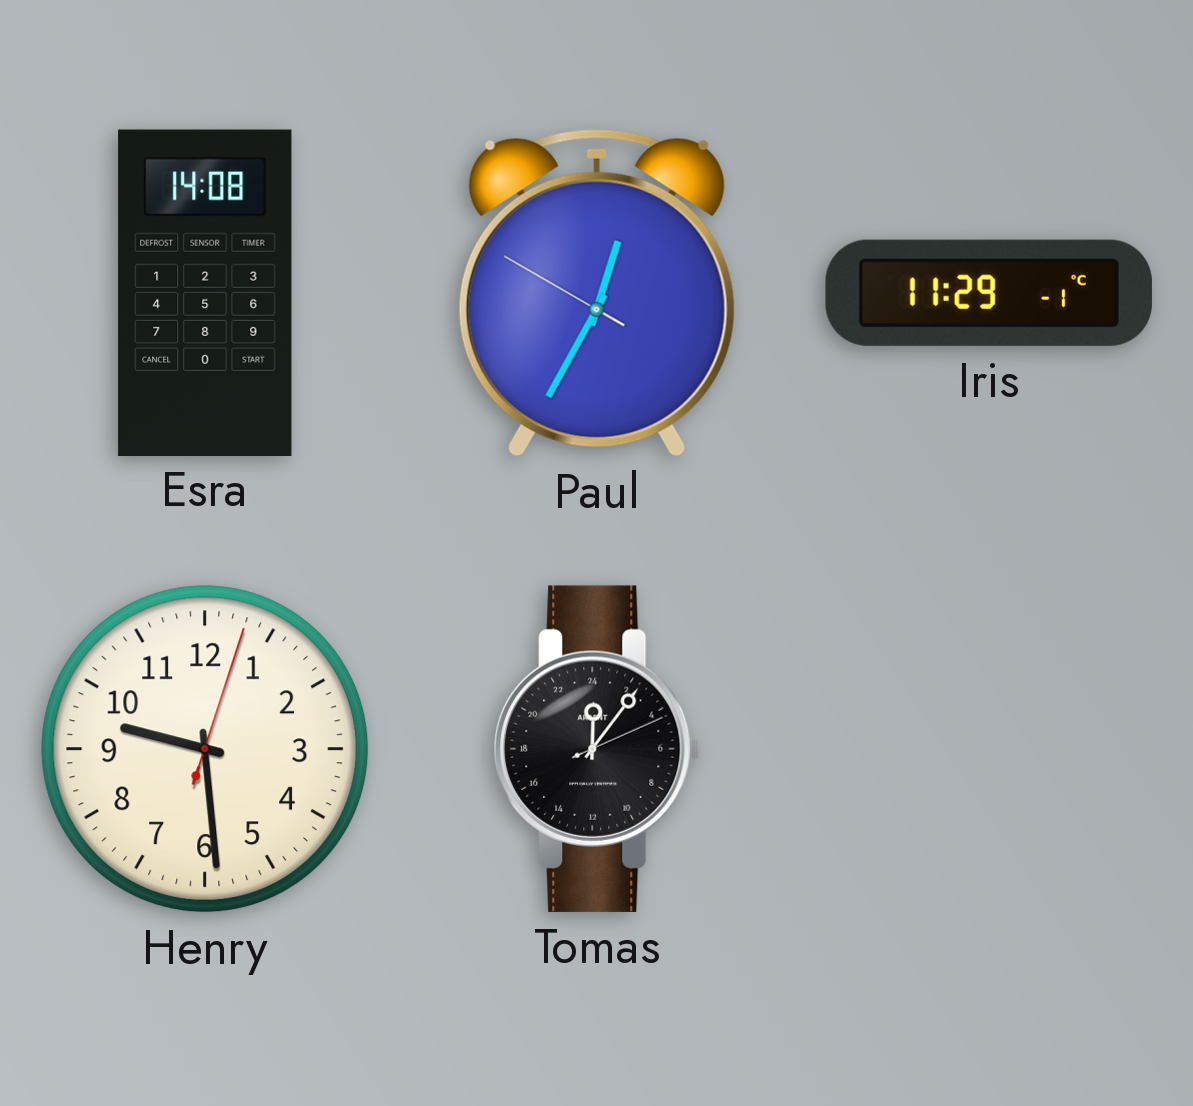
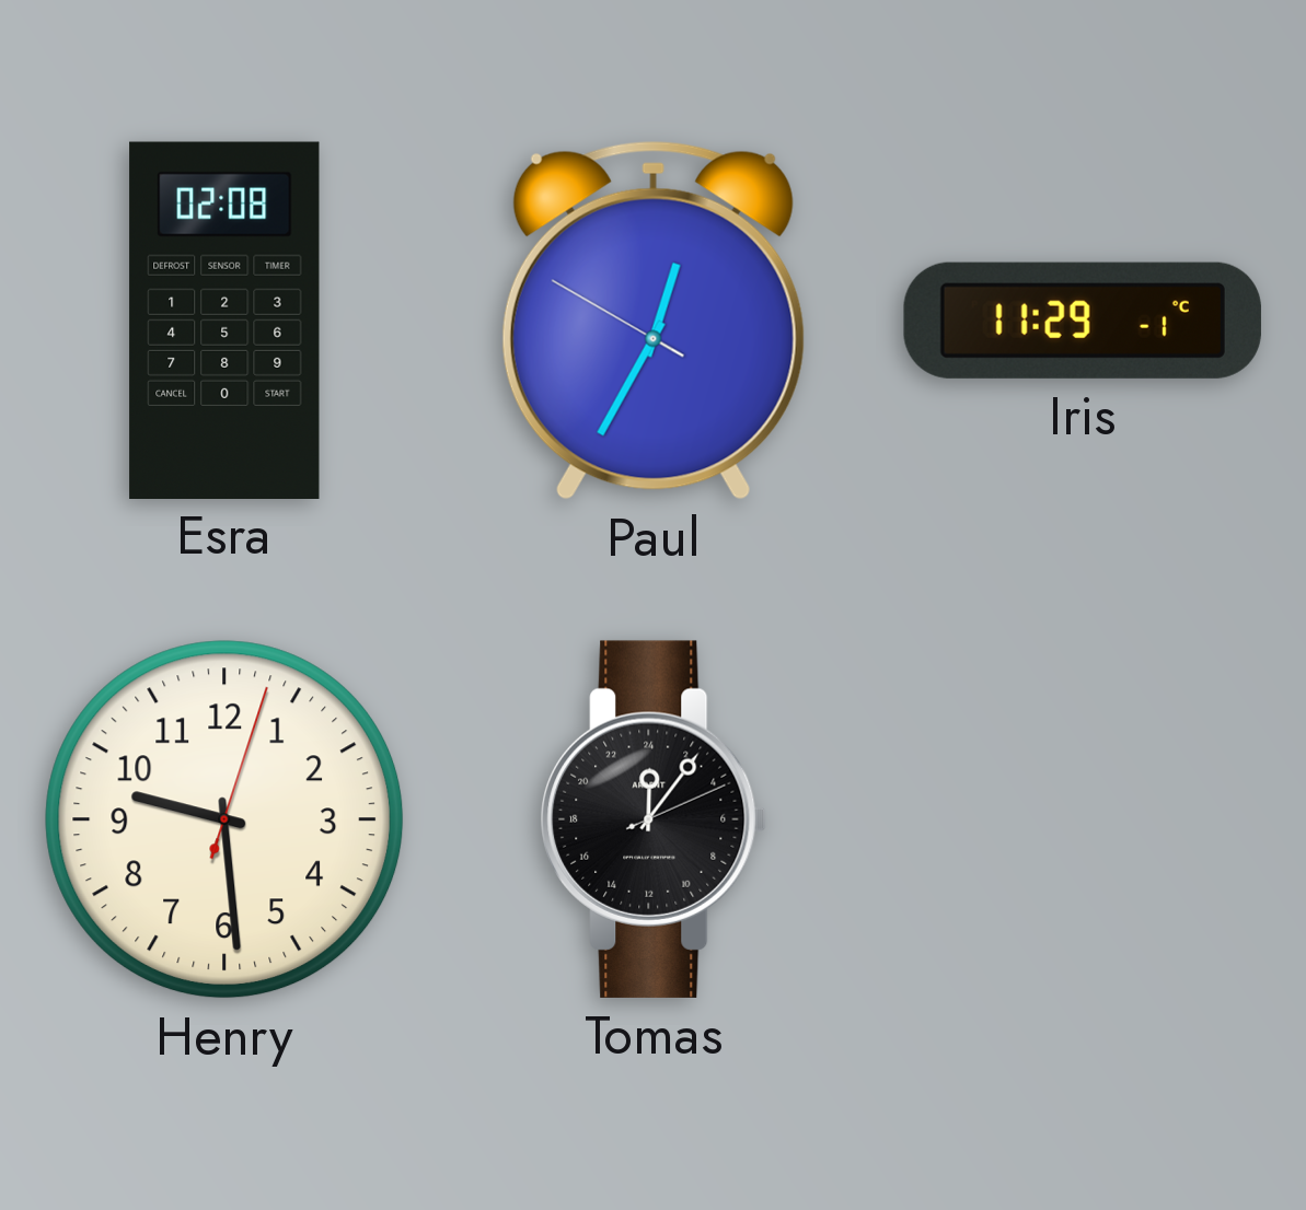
Esra: 14:08 -> 02:08 (224, 319)
